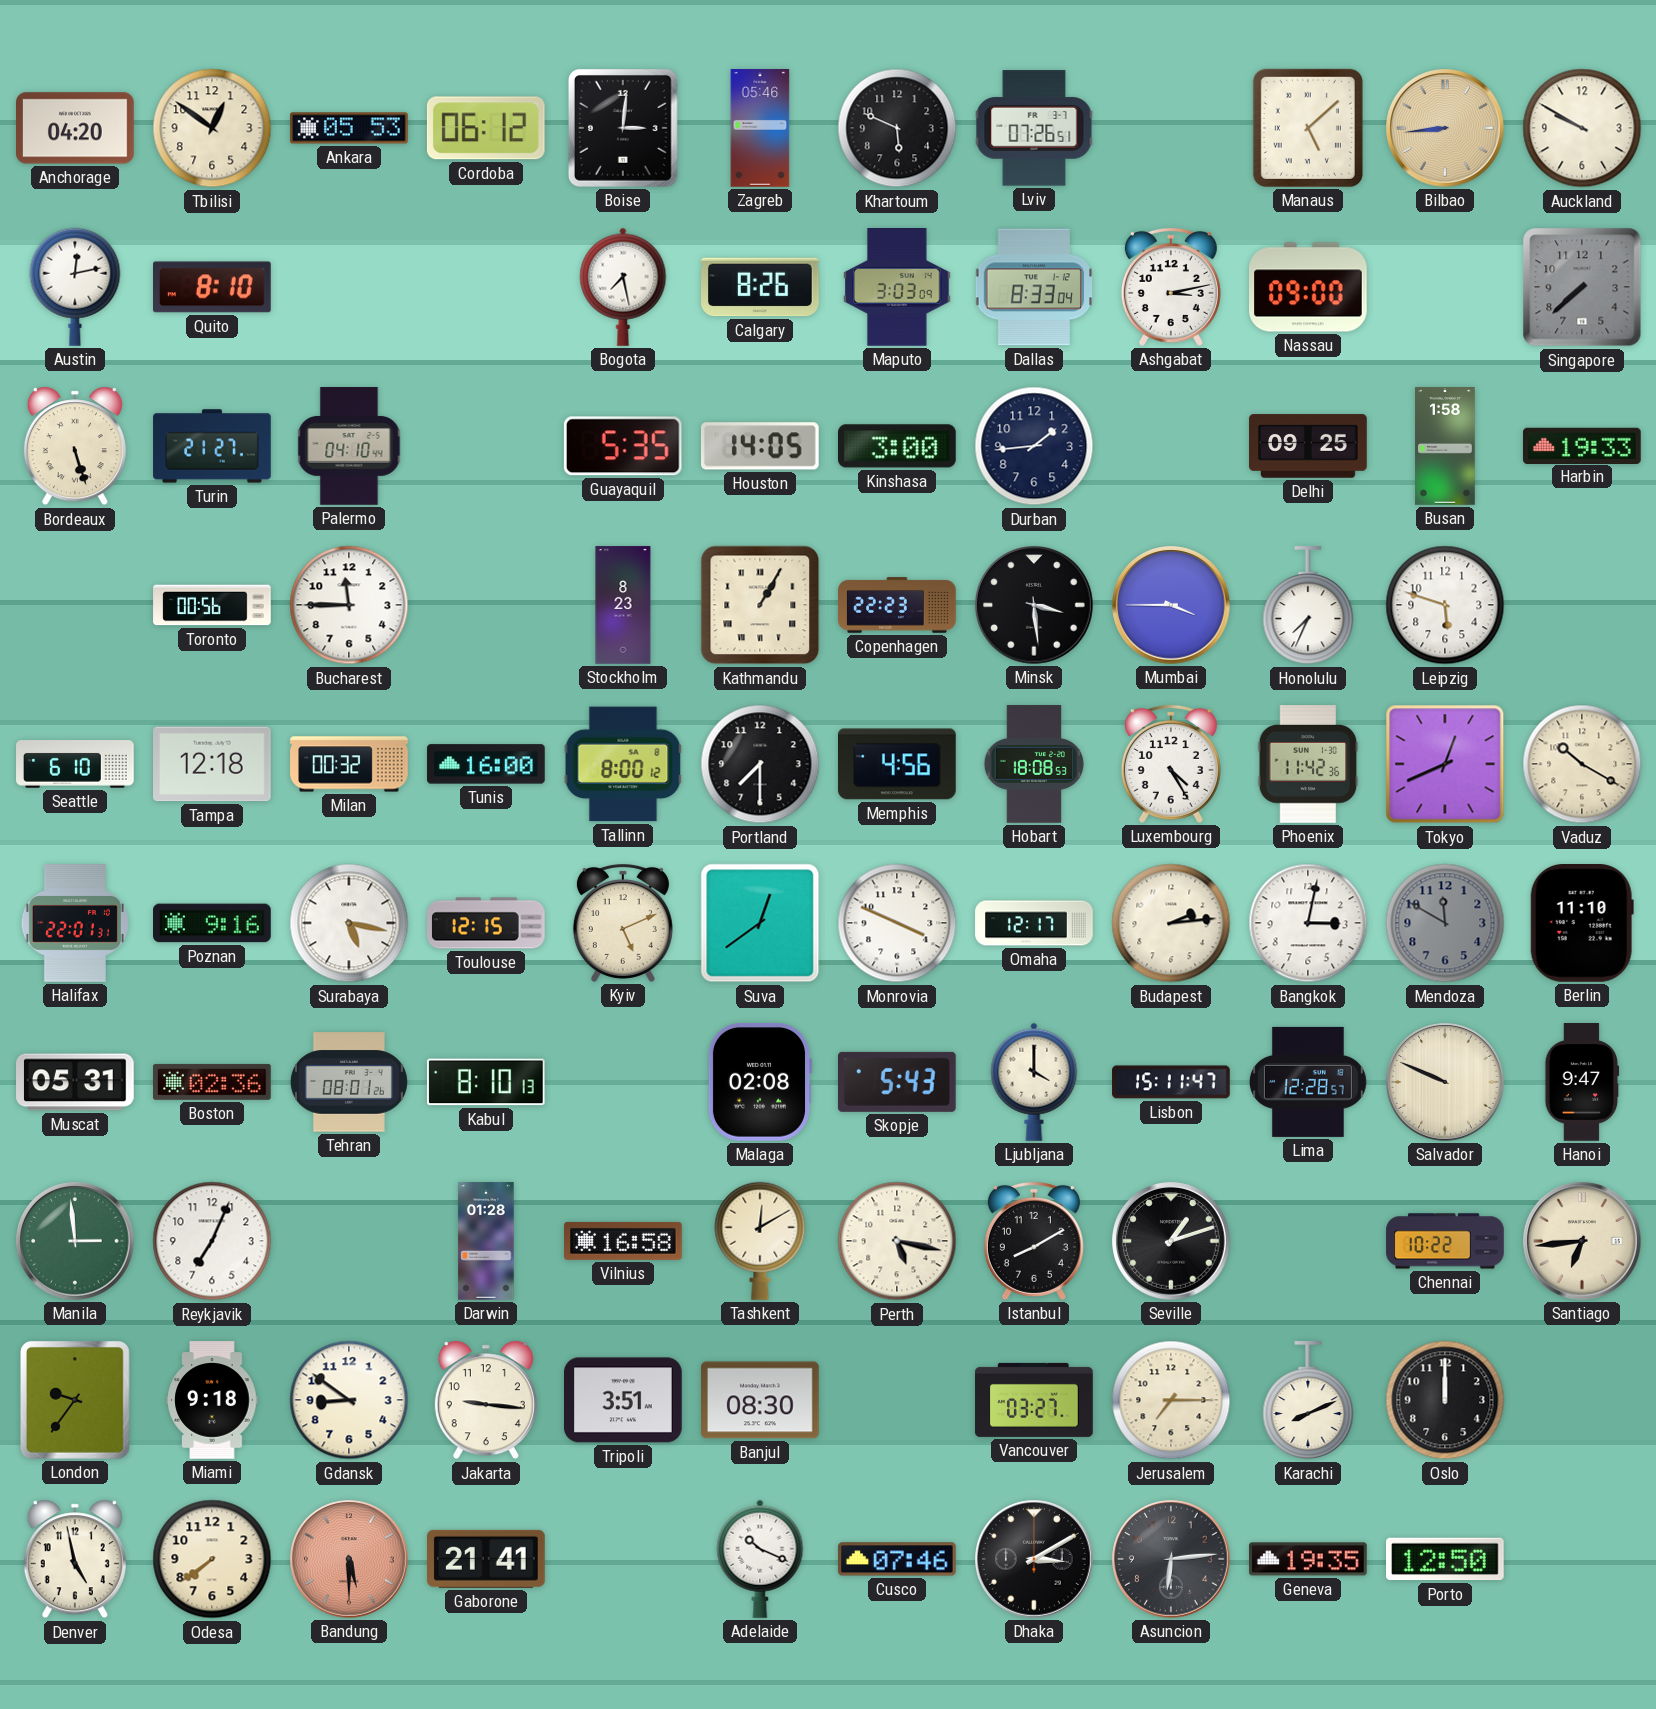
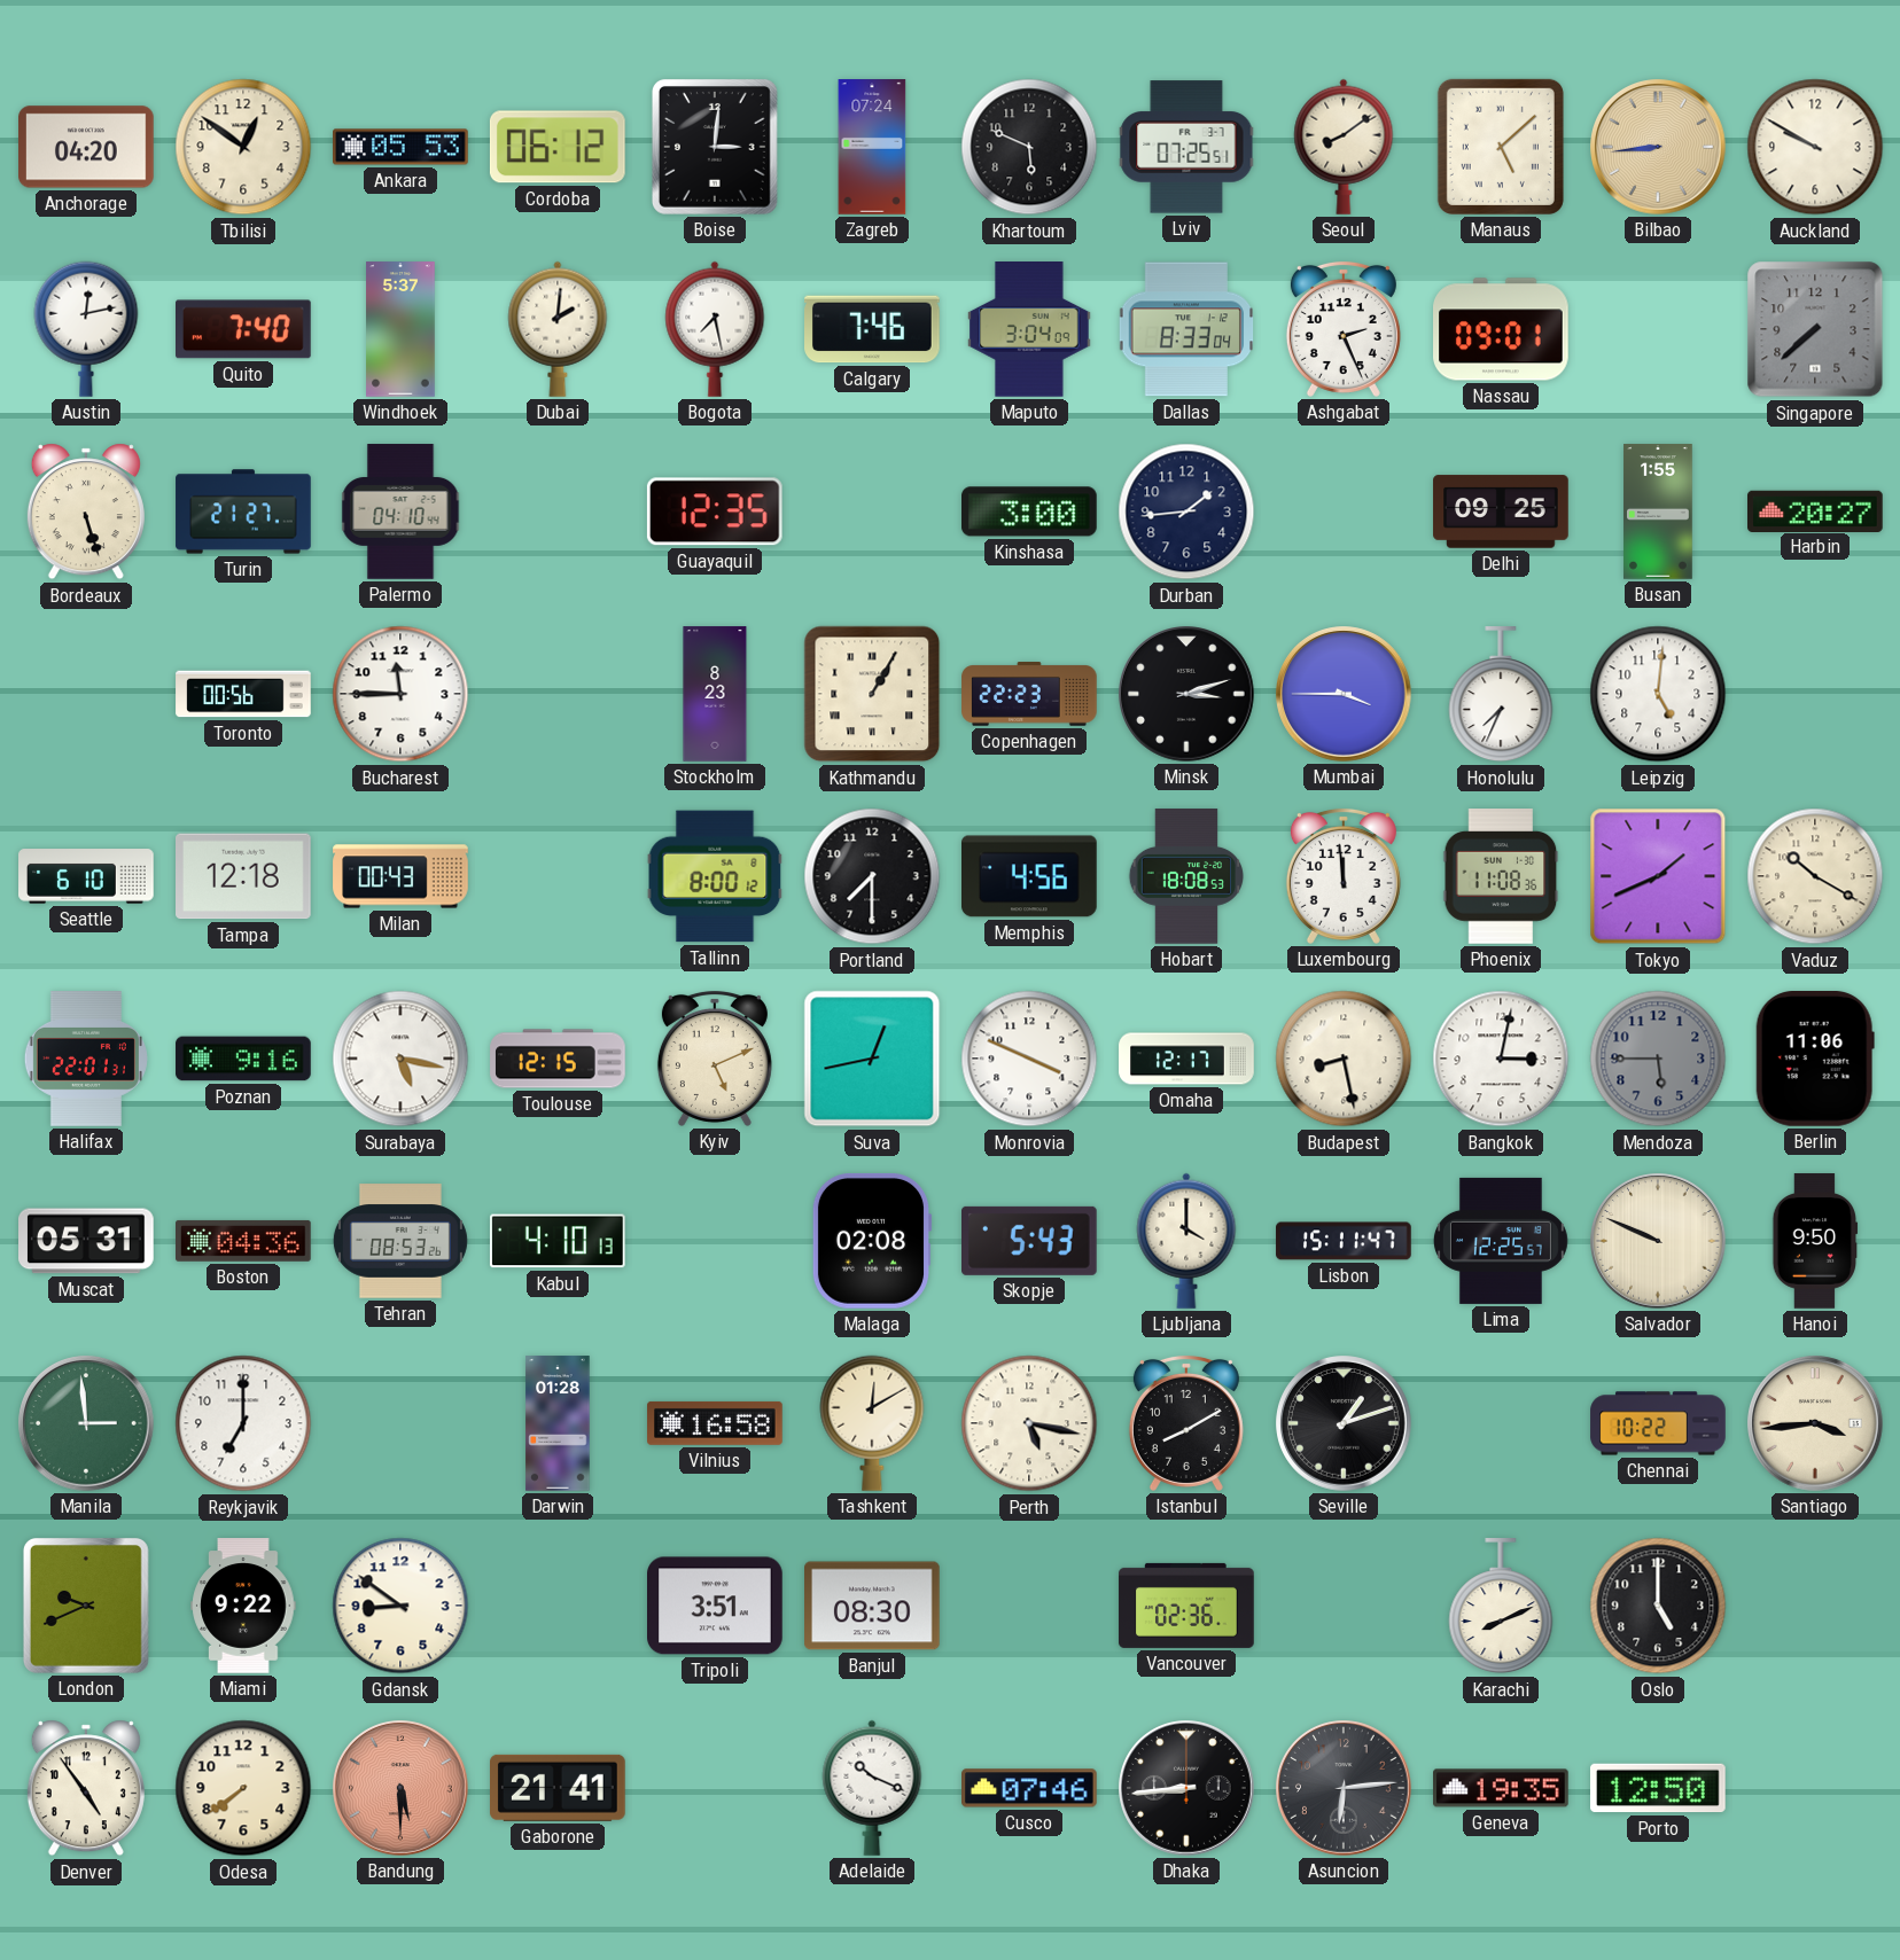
Zagreb: 05:46 -> 07:24 (872, 147)
Lviv: 07:26 -> 07:25 (1186, 147)
Seoul: none -> 8:09 (1344, 147)
Quito: 8:10 -> 7:40 (244, 329)
Windhoek: none -> 5:37 (400, 329)
Dubai: none -> 2:01 (558, 329)
Calgary: 8:26 -> 7:46 (873, 329)
Maputo: 3:03 -> 3:04 (1029, 330)
Ashgabat: 3:13 -> 2:26 (1344, 329)
Nassau: 09:00 -> 09:01 (1502, 329)
Guayaquil: 5:35 -> 12:35 (715, 512)
Houston: 14:05 -> none (760, 446)
Busan: 1:58 -> 1:55 (1658, 512)
Harbin: 19:33 -> 20:27 (1816, 510)
Minsk: 3:29 -> 3:12 (1186, 694)
Leipzig: 5:48 -> 5:01 (1658, 694)
Milan: 00:32 -> 00:43 (400, 876)
Tunis: 16:00 -> none (486, 764)
Luxembourg: 4:25 -> 11:59 (1344, 876)
Phoenix: 11:42 -> 11:08 (1501, 876)
Tokyo: 12:41 -> 1:41 (1658, 876)
Suva: 12:39 -> 12:43 (872, 1059)
Budapest: 2:14 -> 8:28 (1344, 1059)
Mendoza: 11:50 -> 5:45 (1658, 1059)
Berlin: 11:10 -> 11:06 (1815, 1060)
Boston: 02:36 -> 04:36 (244, 1241)
Tehran: 08:01 -> 08:53 (400, 1241)
Kabul: 8:10 -> 4:10 (558, 1241)
Lima: 12:28 -> 12:25 (1501, 1241)
Hanoi: 9:47 -> 9:50 (1815, 1241)
Reykjavik: 7:04 -> 7:00 (243, 1423)
Santiago: 6:44 -> 3:44 (1815, 1423)
London: 9:36 -> 9:41 (86, 1606)
Miami: 9:18 -> 9:22 (243, 1606)
Jakarta: 9:16 -> none (486, 1400)
Vancouver: 03:27 -> 02:36 (1186, 1606)
Jerusalem: 7:15 -> none (1171, 1400)
Oslo: 12:00 -> 5:00 (1658, 1606)
Denver: 4:58 -> 4:54 (86, 1788)
Dhaka: 3:10 -> 8:44 (1186, 1788)
